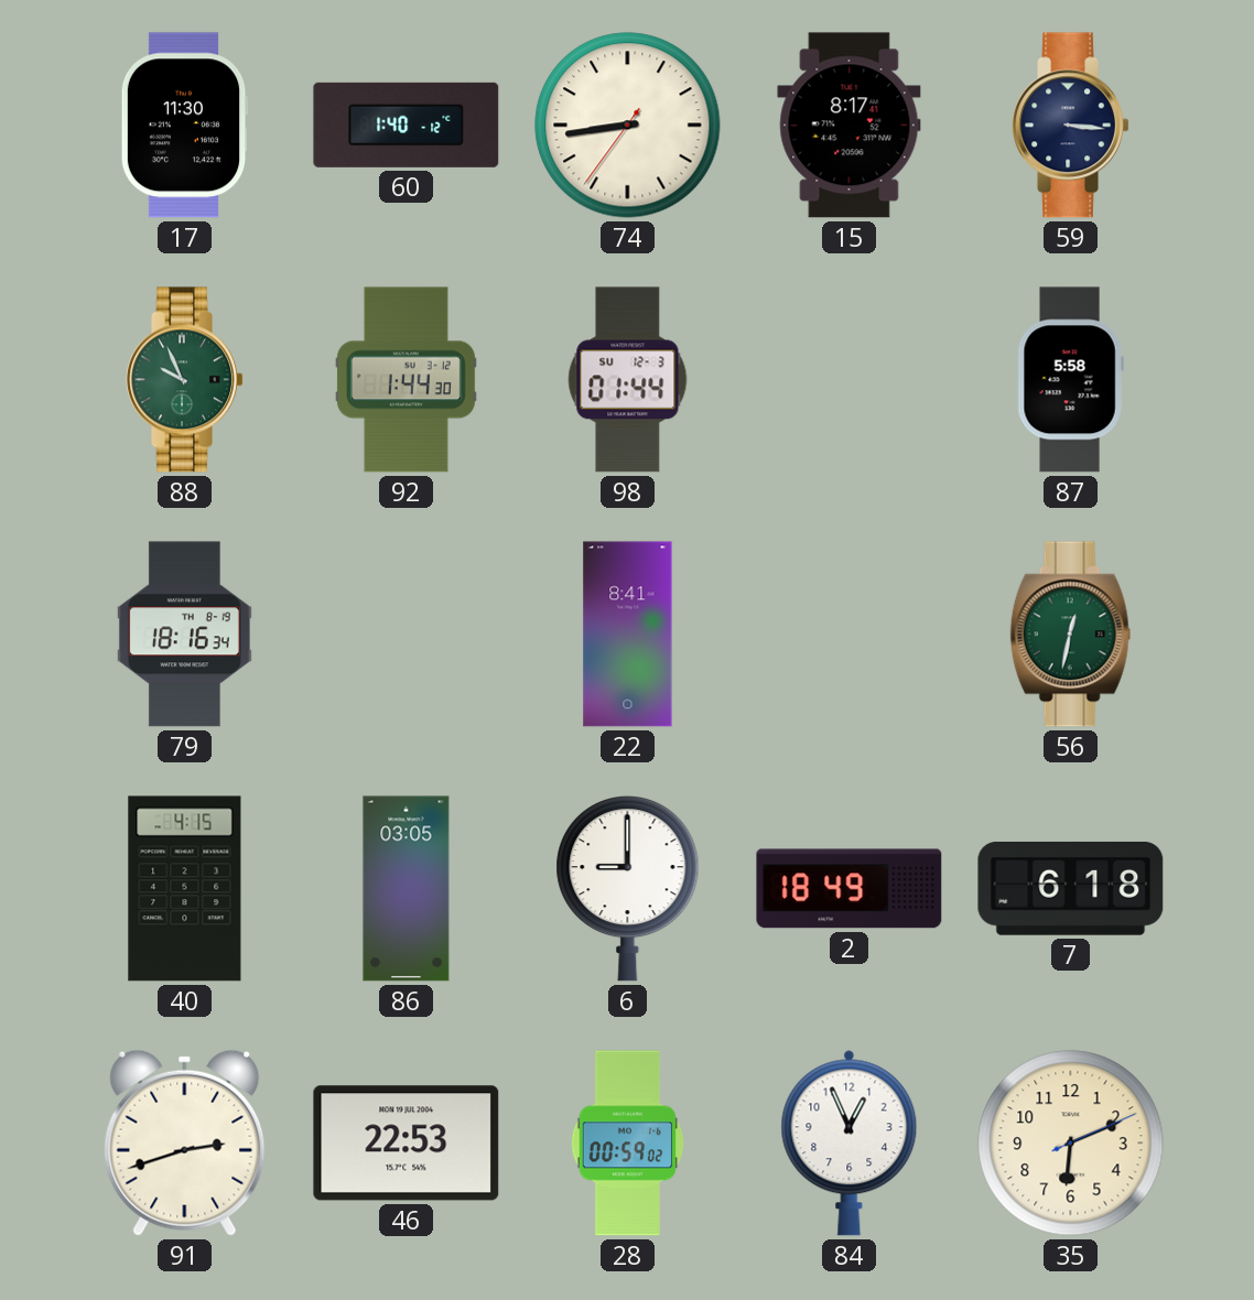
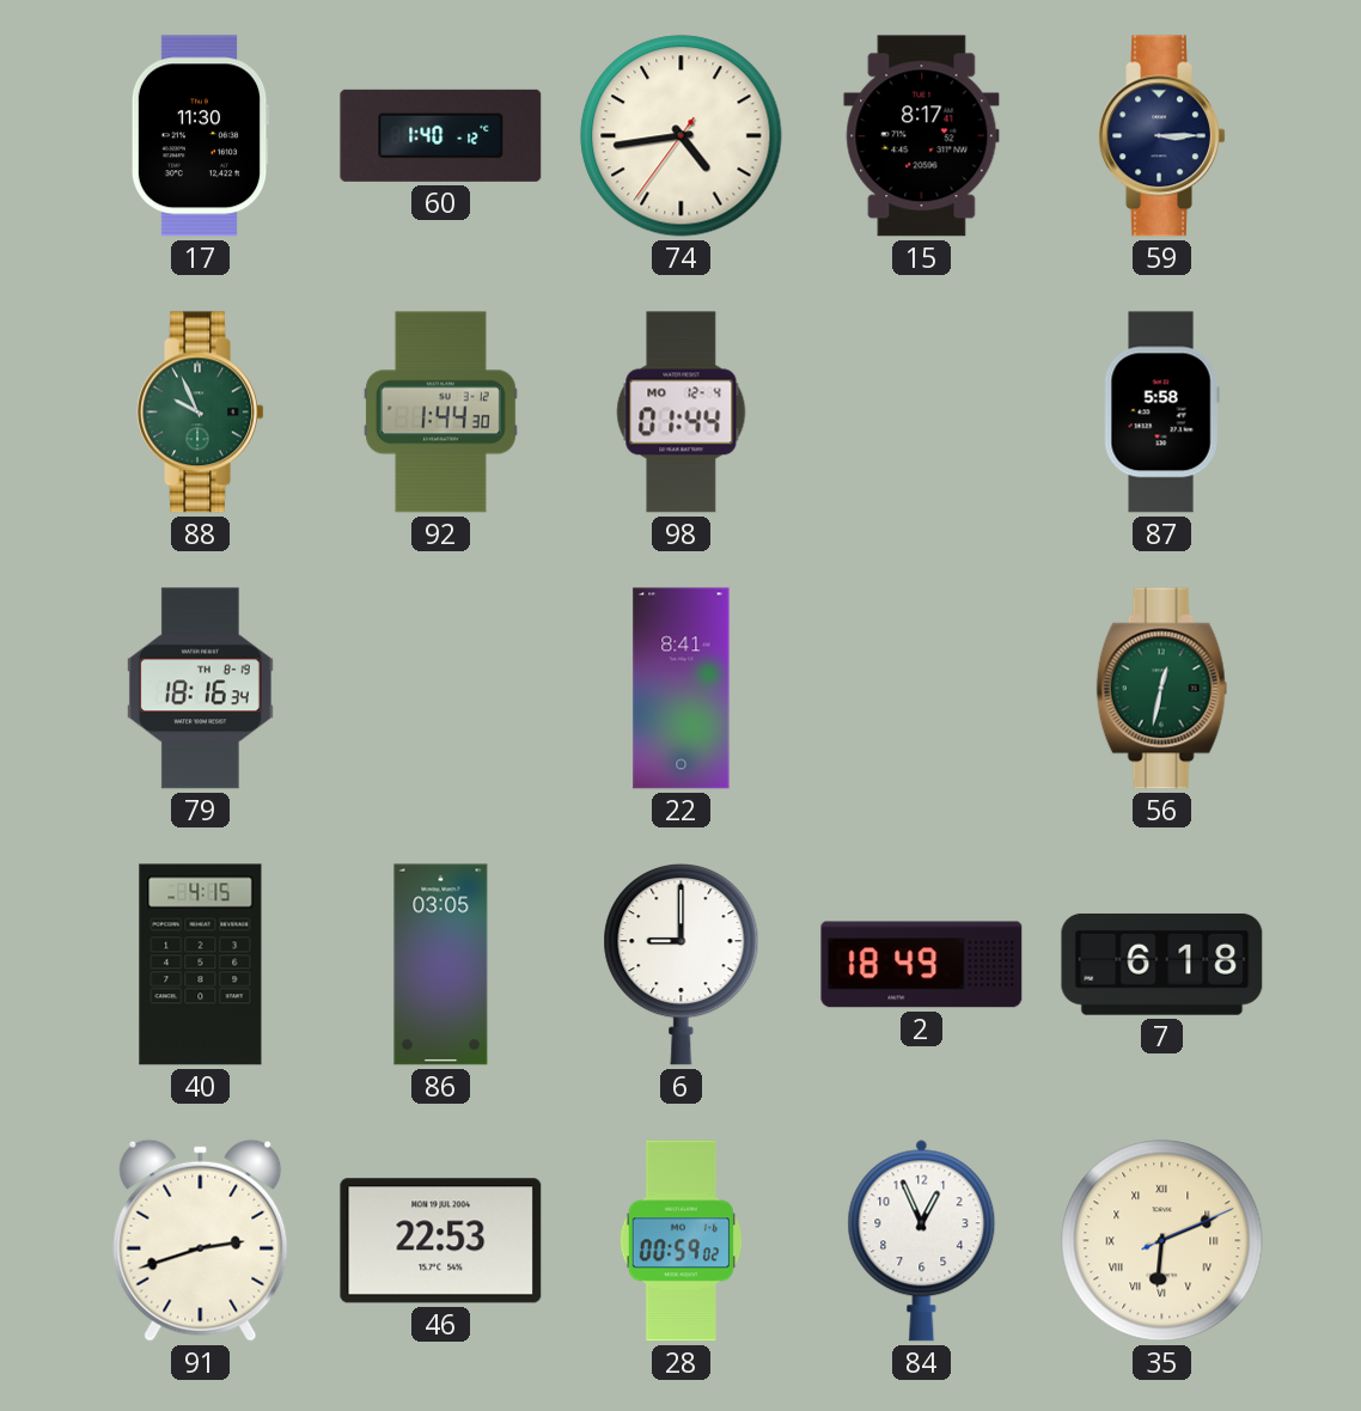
74: 8:43 -> 4:43 (682, 136)
59: 3:16 -> 3:15 (1162, 136)
98 date: SU 12-3 -> MO 12-4 (682, 413)
35 numerals: Arabic -> Roman (1162, 1241)
